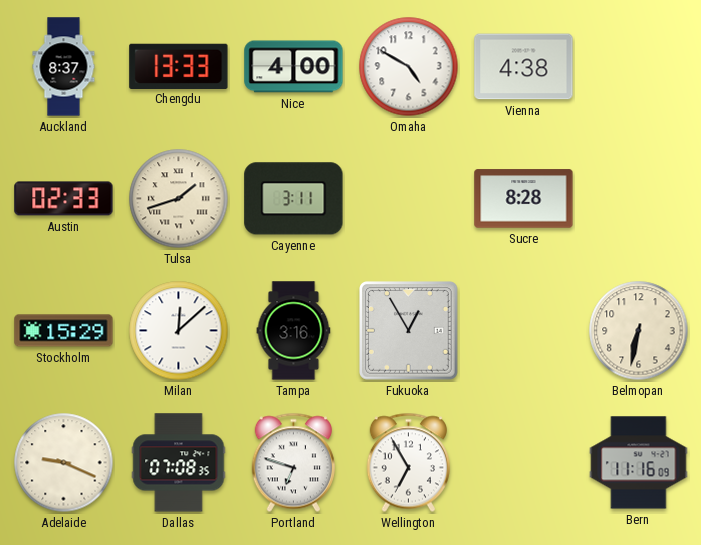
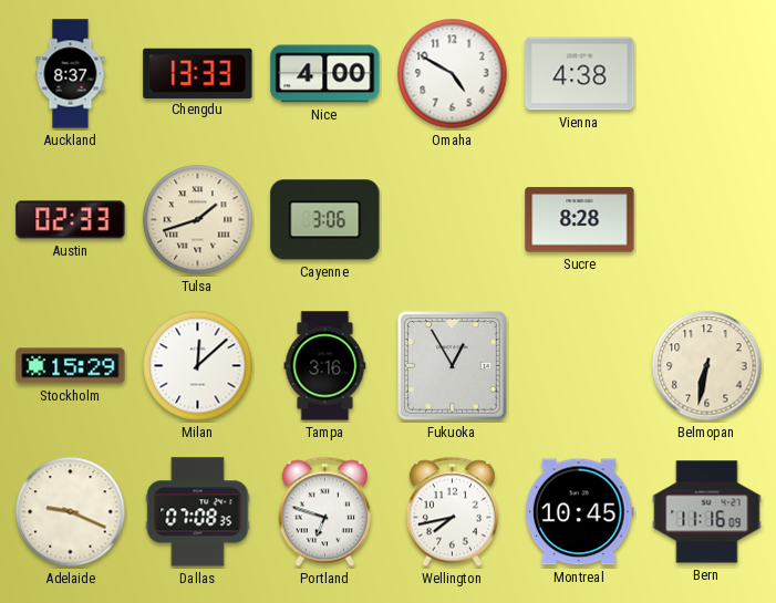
Cayenne: 3:11 -> 3:06 (325, 220)
Wellington: 6:55 -> 7:43 (452, 512)
Montreal: none -> 10:45 (579, 512)
